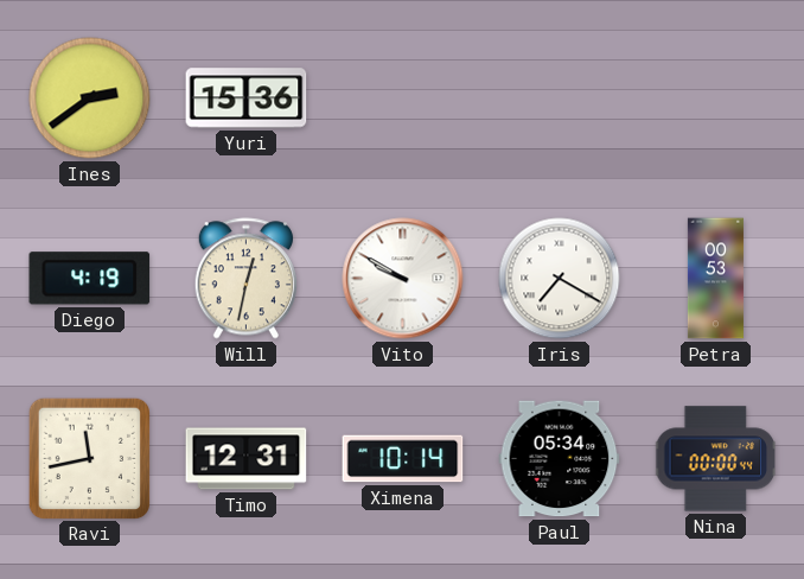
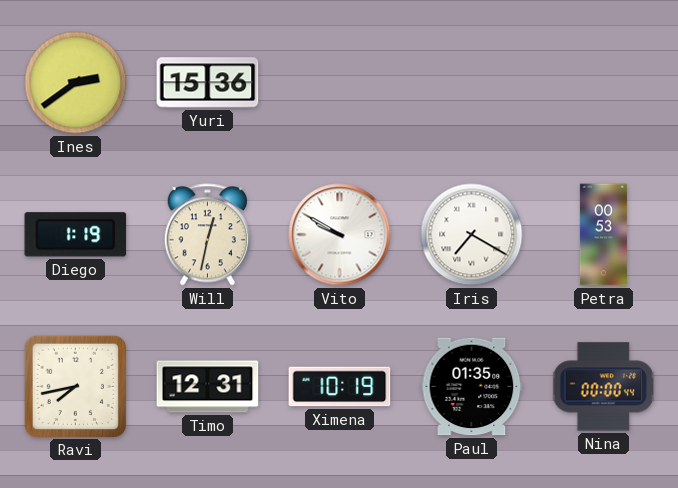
Diego: 4:19 -> 1:19 (76, 235)
Ravi: 11:43 -> 7:43 (75, 386)
Ximena: 10:14 -> 10:19 (340, 387)
Paul: 05:34 -> 01:35 (472, 387)
